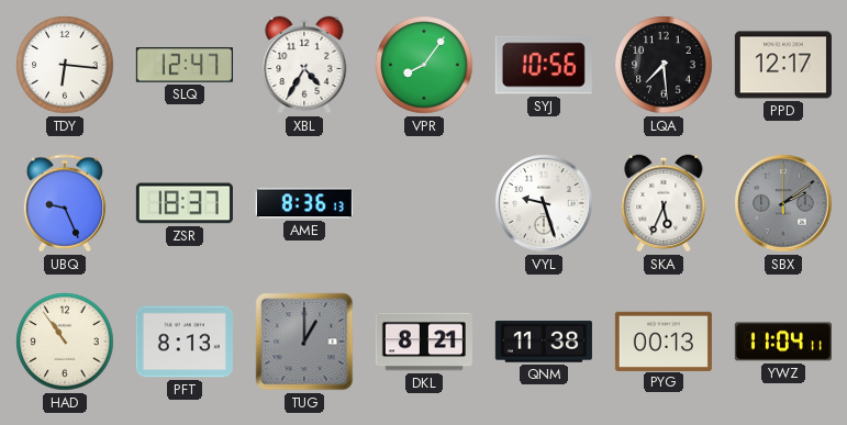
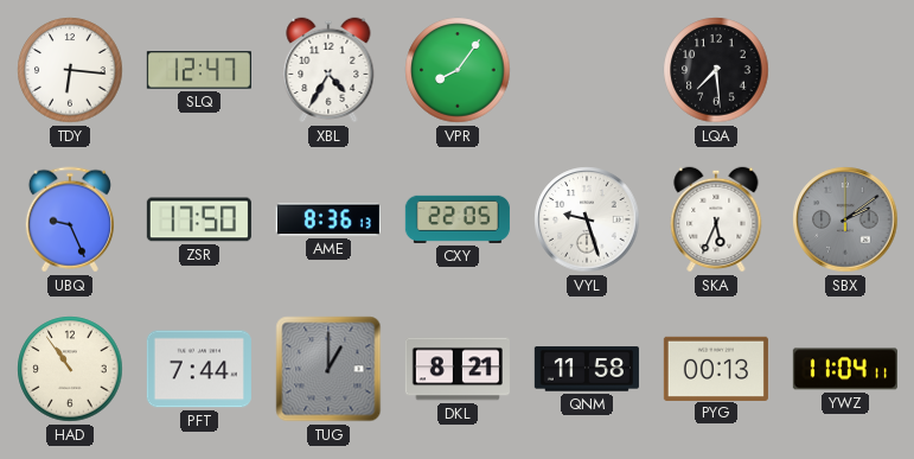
SYJ: 10:56 -> none (544, 65)
PPD: 12:17 -> none (783, 65)
ZSR: 18:37 -> 17:50 (199, 219)
CXY: none -> 22:05 (458, 219)
PFT: 8:13 -> 7:44 (199, 369)
QNM: 11:38 -> 11:58 (587, 369)
